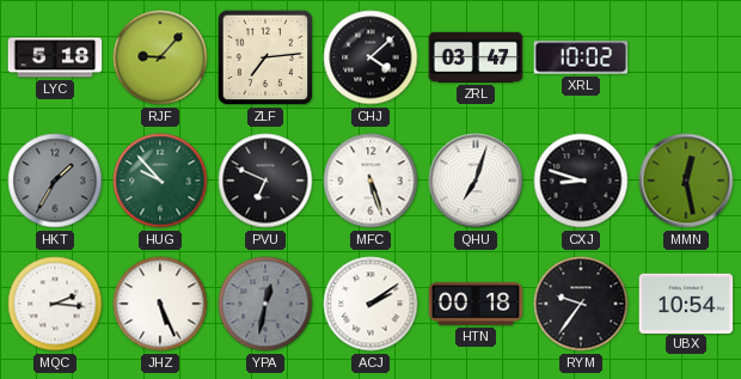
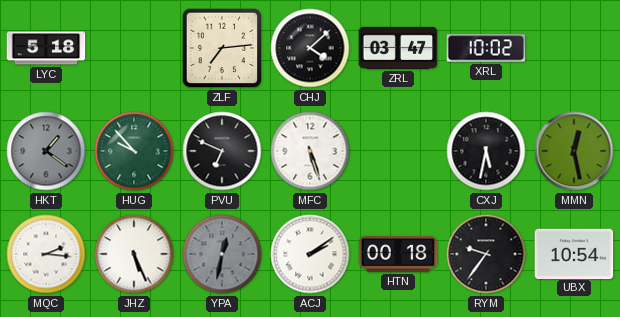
RJF: 9:07 -> none (160, 57)
HKT: 1:35 -> 1:21 (46, 151)
QHU: 7:03 -> none (476, 181)
CXJ: 8:48 -> 5:32 (486, 151)
